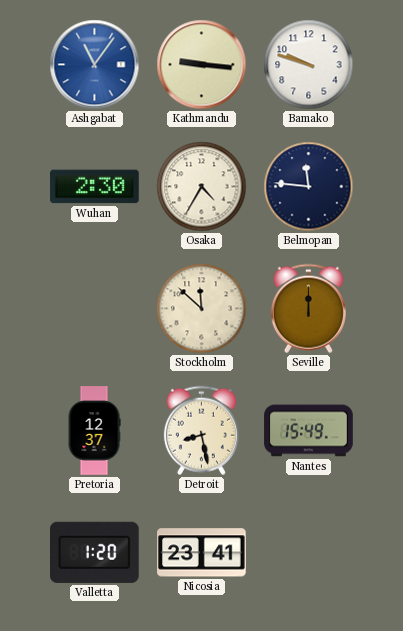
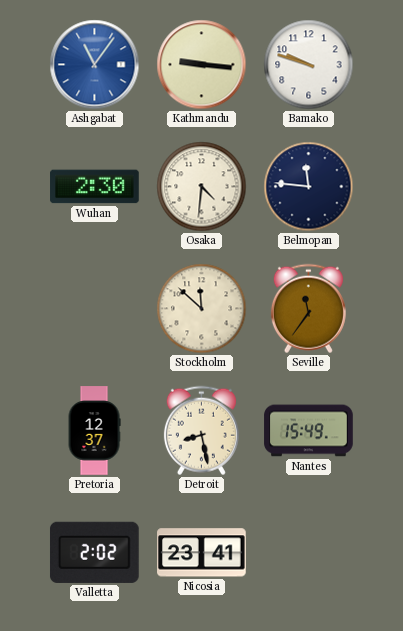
Osaka: 4:35 -> 4:31 (202, 187)
Seville: 12:00 -> 11:36 (308, 309)
Valletta: 1:20 -> 2:02 (94, 552)
